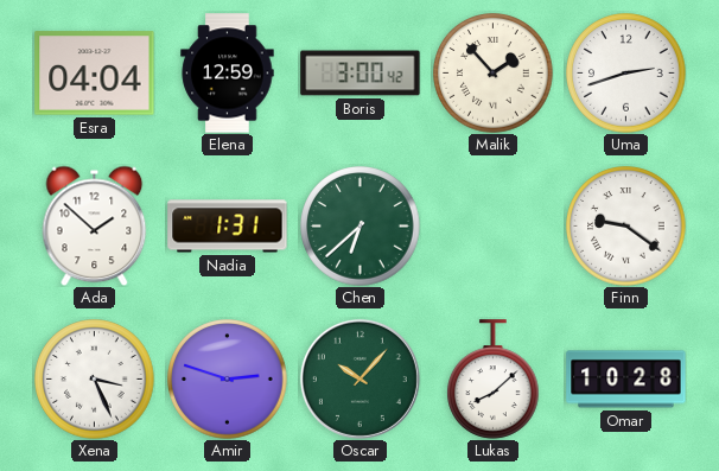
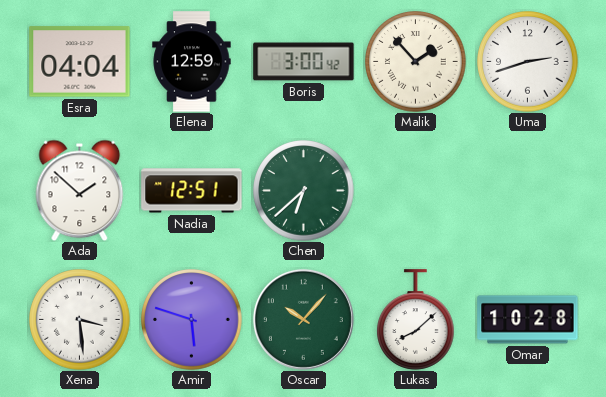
Nadia: 1:31 -> 12:51 (192, 191)
Finn: 9:21 -> none (626, 227)
Xena: 3:26 -> 3:29 (80, 320)
Amir: 2:48 -> 5:48 (192, 320)
